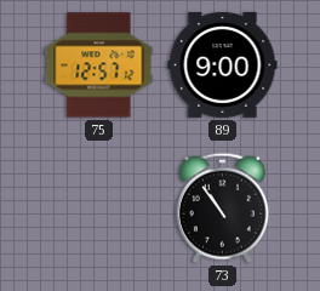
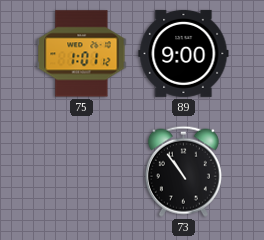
75: 12:57 -> 1:01 (82, 54)
